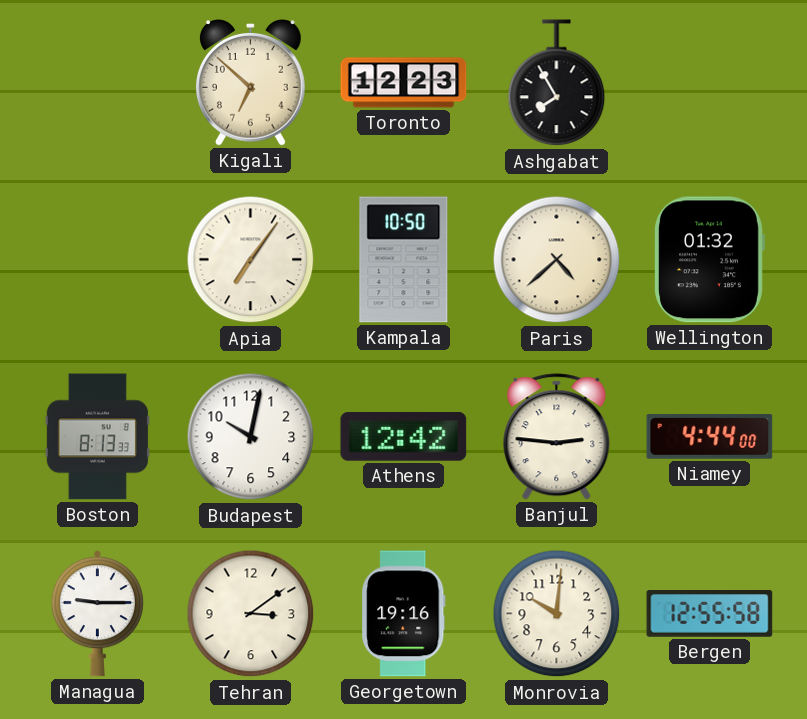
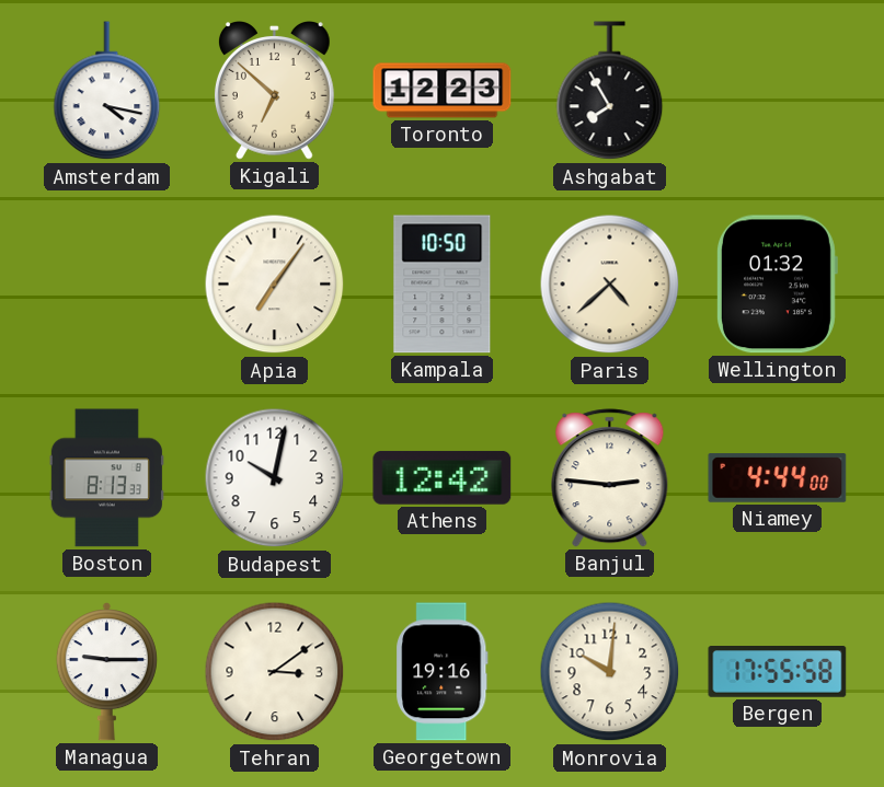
Amsterdam: none -> 4:17 (107, 91)
Bergen: 12:55 -> 17:55 (778, 672)
